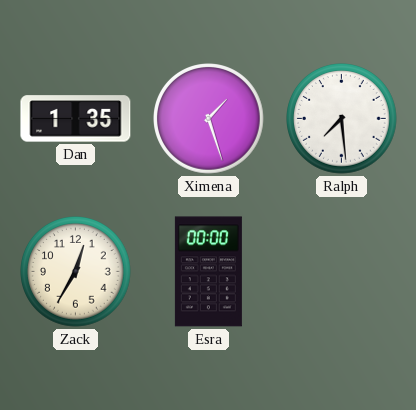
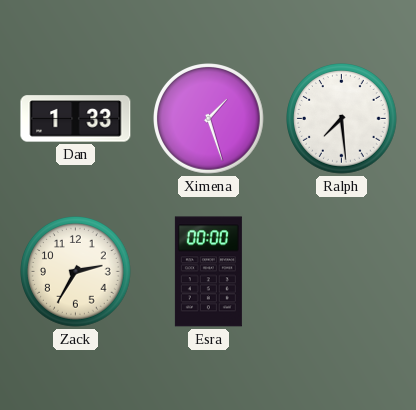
Dan: 1:35 -> 1:33 (76, 119)
Zack: 12:35 -> 2:35 (76, 272)
